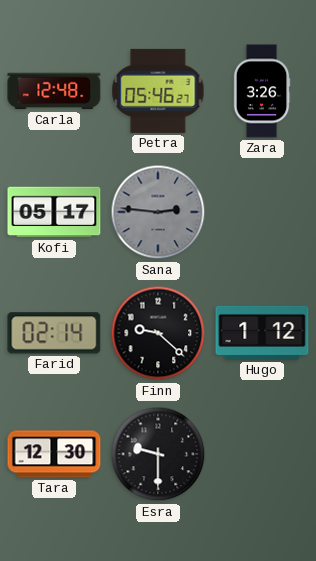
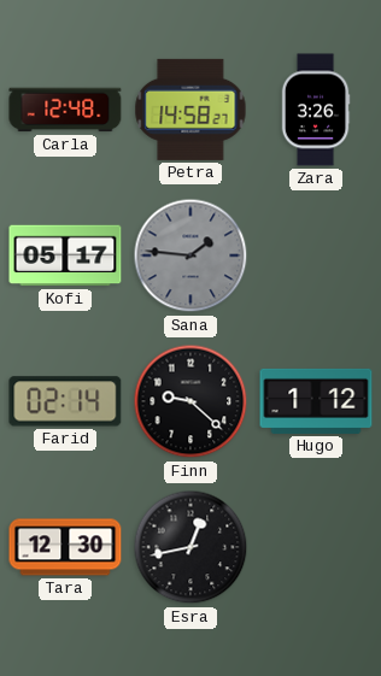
Petra: 05:46 -> 14:58 (190, 110)
Sana: 2:46 -> 1:46 (190, 255)
Esra: 9:30 -> 12:43 (190, 547)
